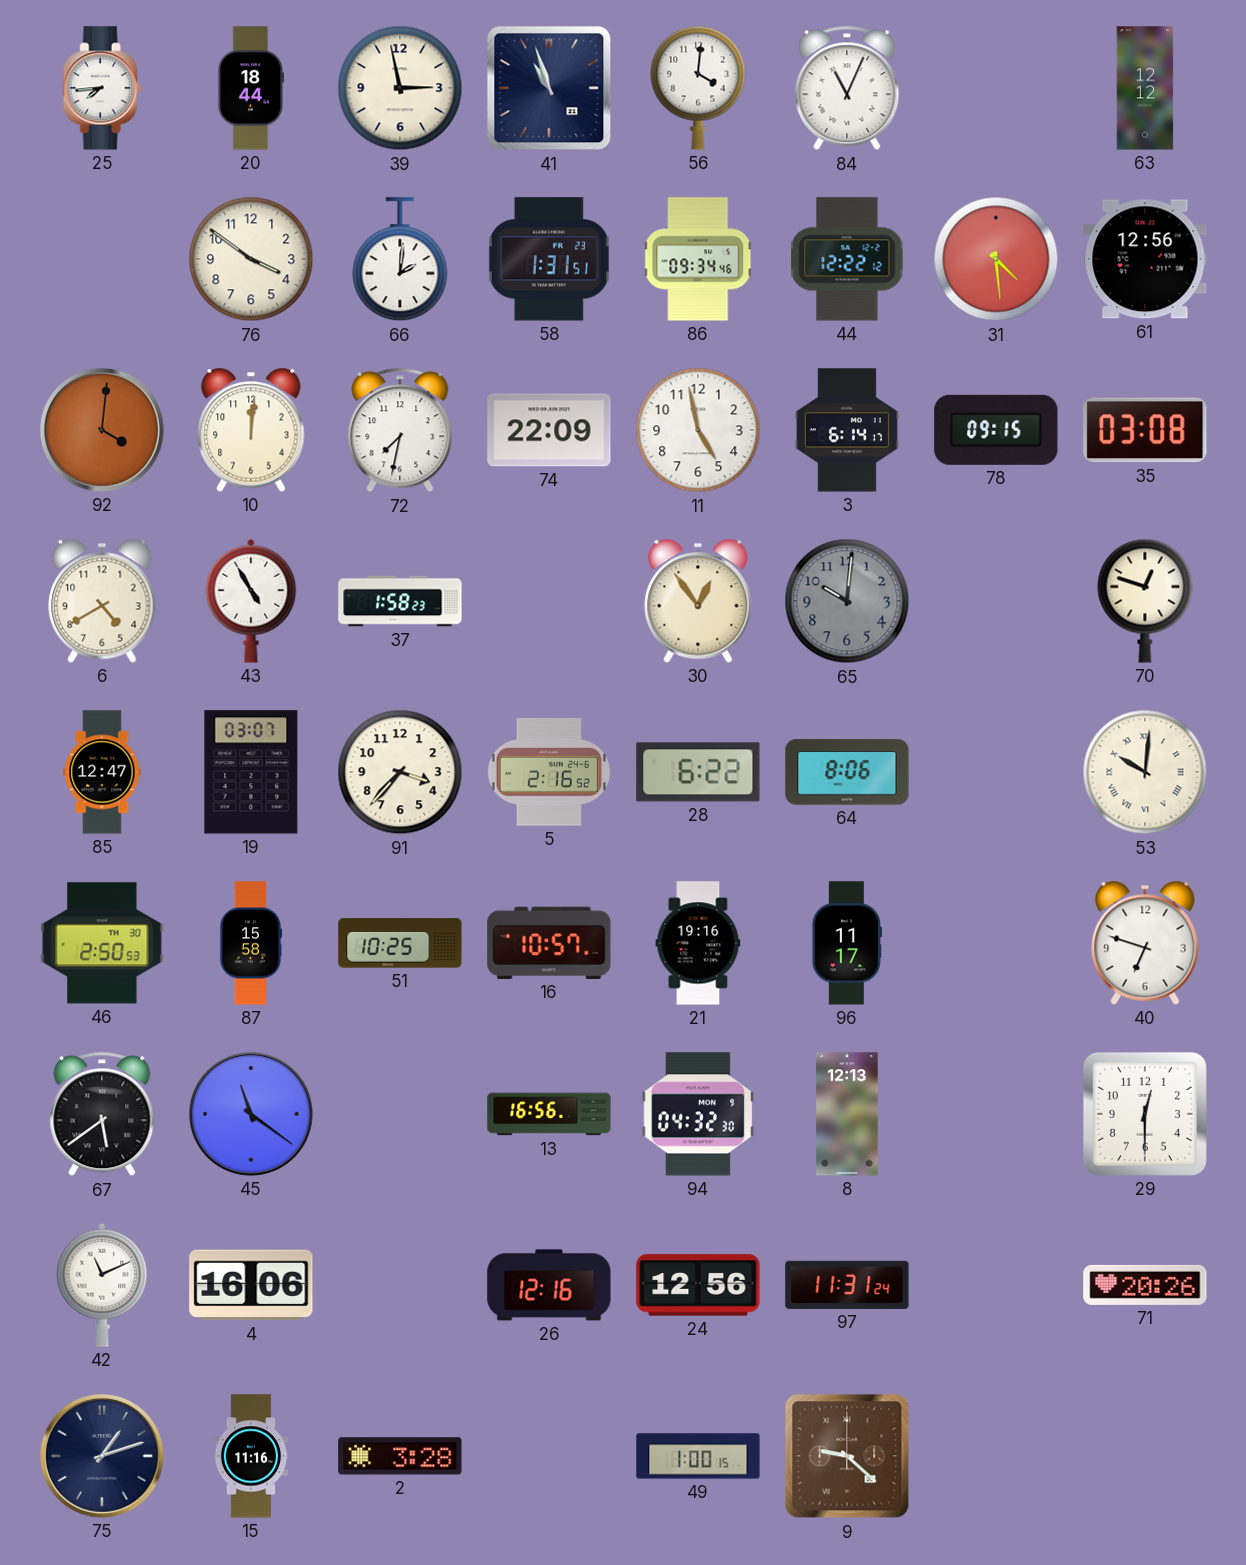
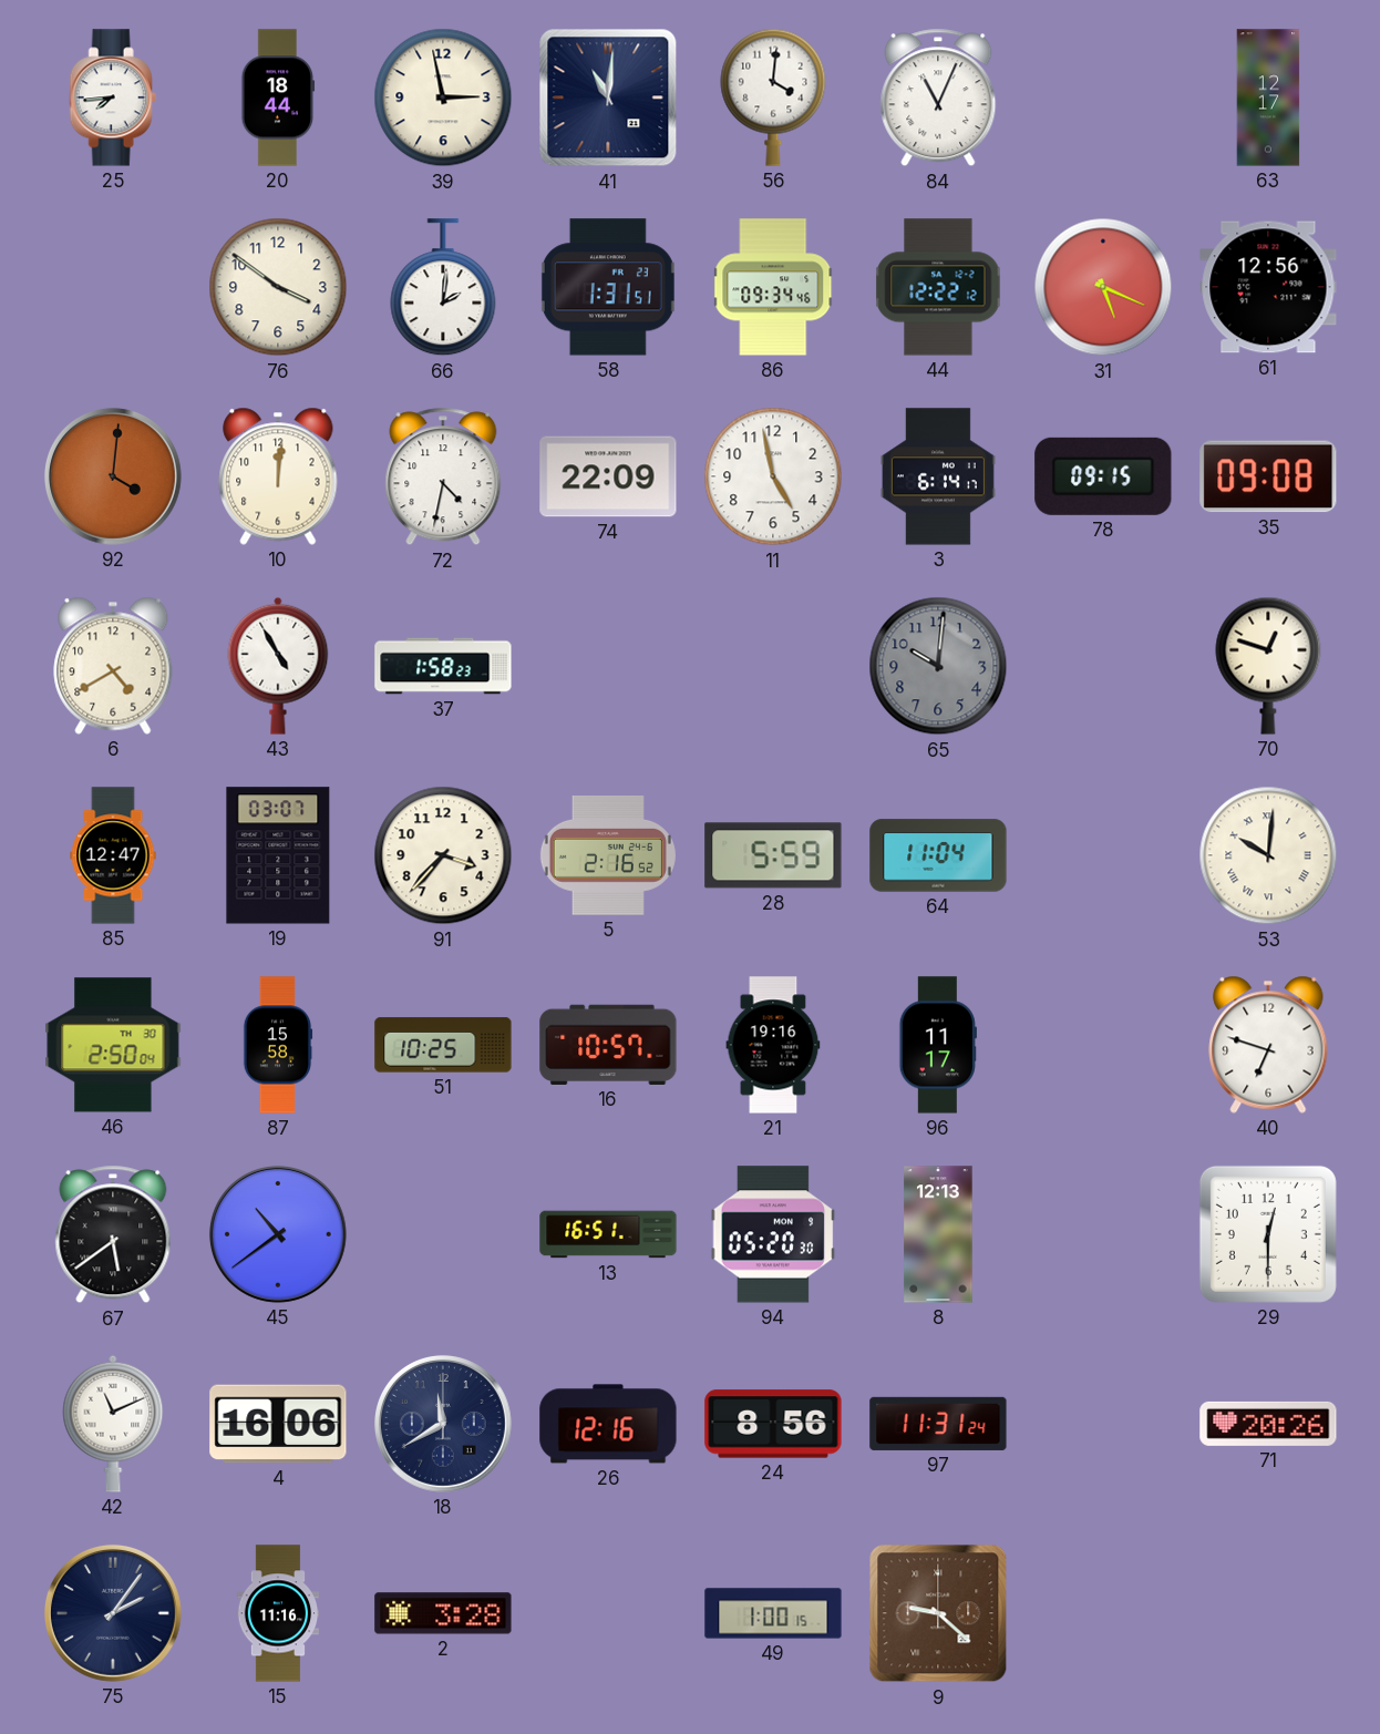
41: 10:57 -> 11:01 (608, 98)
63: 12:12 -> 12:17 (1268, 98)
31: 4:29 -> 5:19 (1103, 287)
72: 7:32 -> 4:32 (443, 476)
35: 03:08 -> 09:08 (1268, 476)
30: 12:54 -> none (698, 601)
28: 6:22 -> 5:59 (773, 855)
64: 8:06 -> 11:04 (938, 855)
46: 2:50:53 -> 2:50:04 (113, 1045)
45: 11:21 -> 10:39 (278, 1234)
13: 16:56 -> 16:51 (608, 1234)
94: 04:32 -> 05:20 (773, 1234)
18: none -> 11:40 (443, 1424)
24: 12:56 -> 8:56 (773, 1424)
75: 1:12 -> 2:06 (113, 1613)
